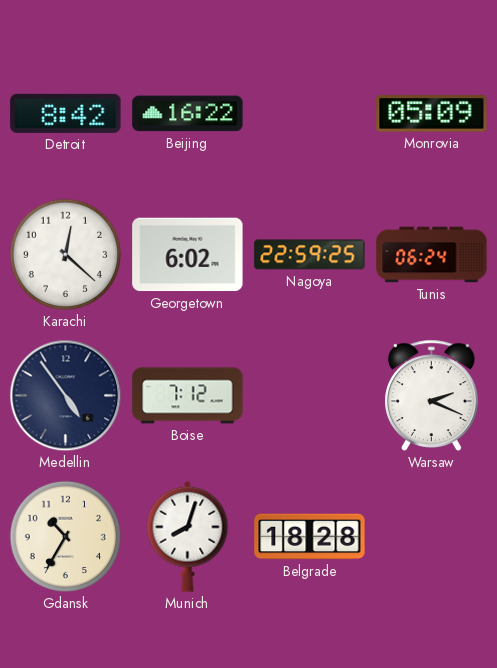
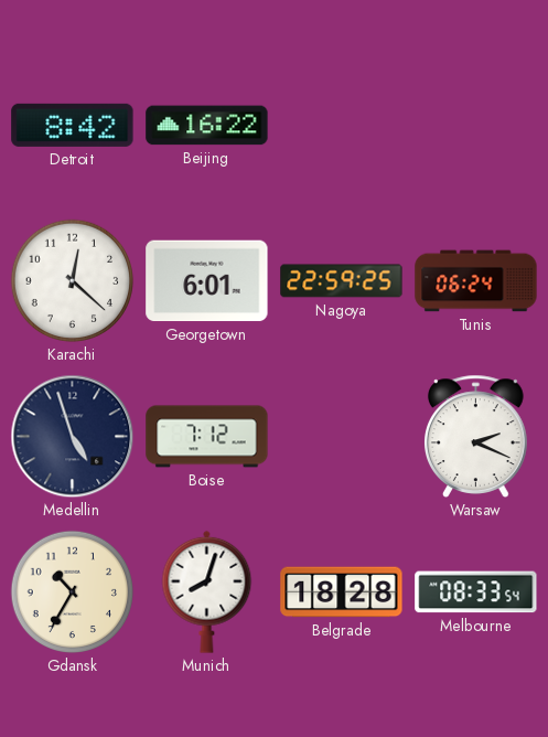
Monrovia: 05:09 -> none (432, 114)
Georgetown: 6:02 -> 6:01 (207, 281)
Medellin: 4:54 -> 4:57 (73, 437)
Melbourne: none -> 08:33 (476, 592)
